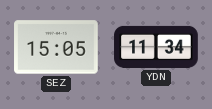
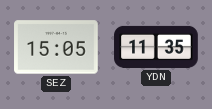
YDN: 11:34 -> 11:35 (156, 47)
